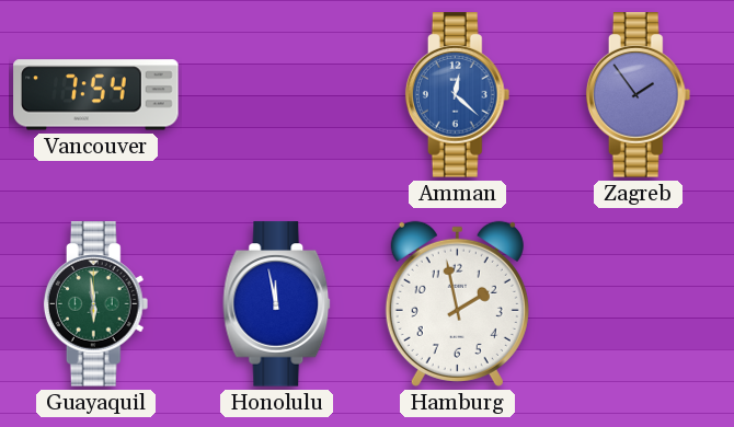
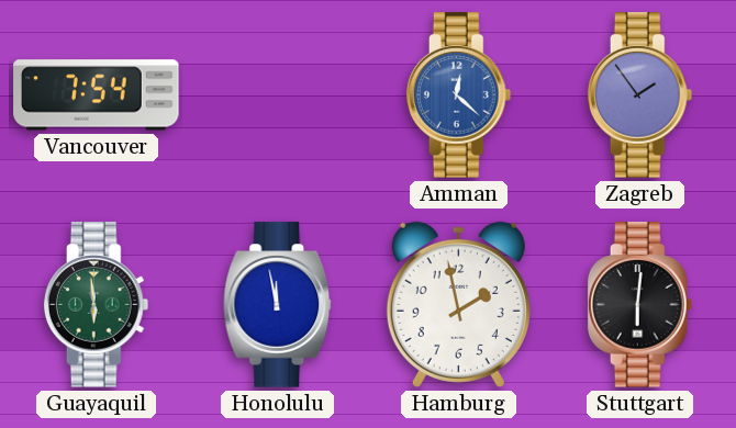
Stuttgart: none -> 6:01 (640, 305)
